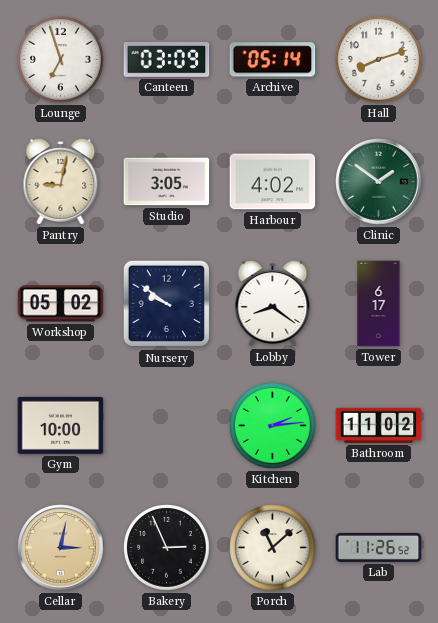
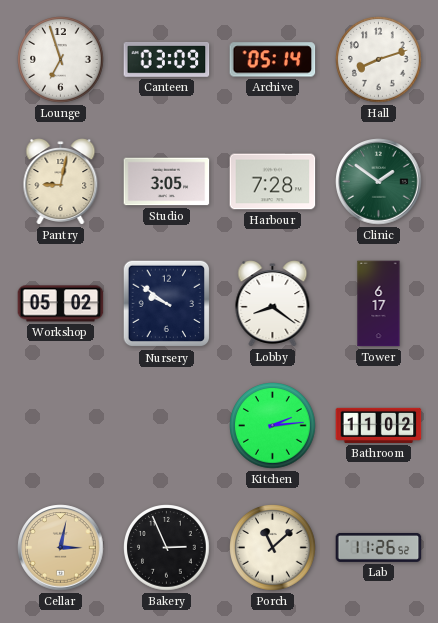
Harbour: 4:02 -> 7:28 (273, 182)
Gym: 10:00 -> none (61, 425)
